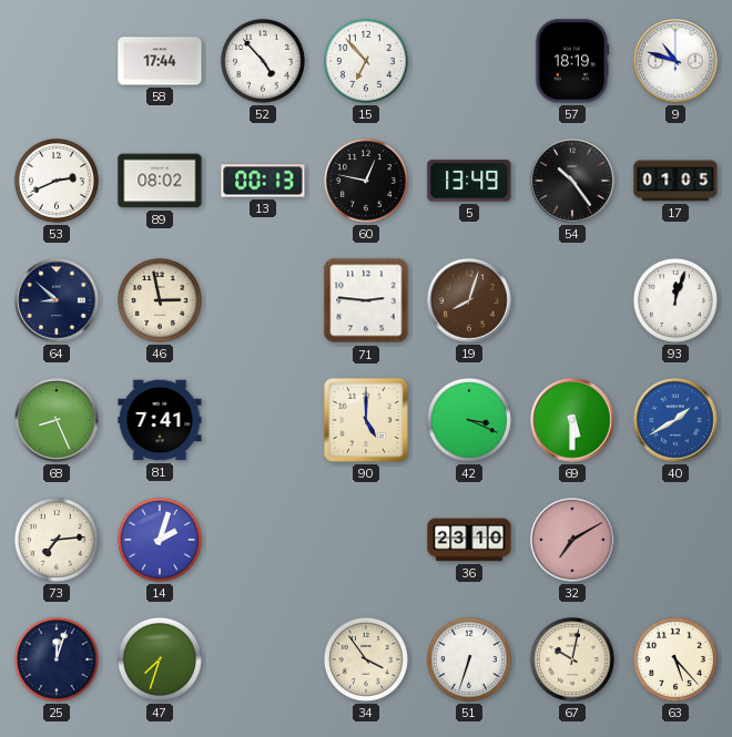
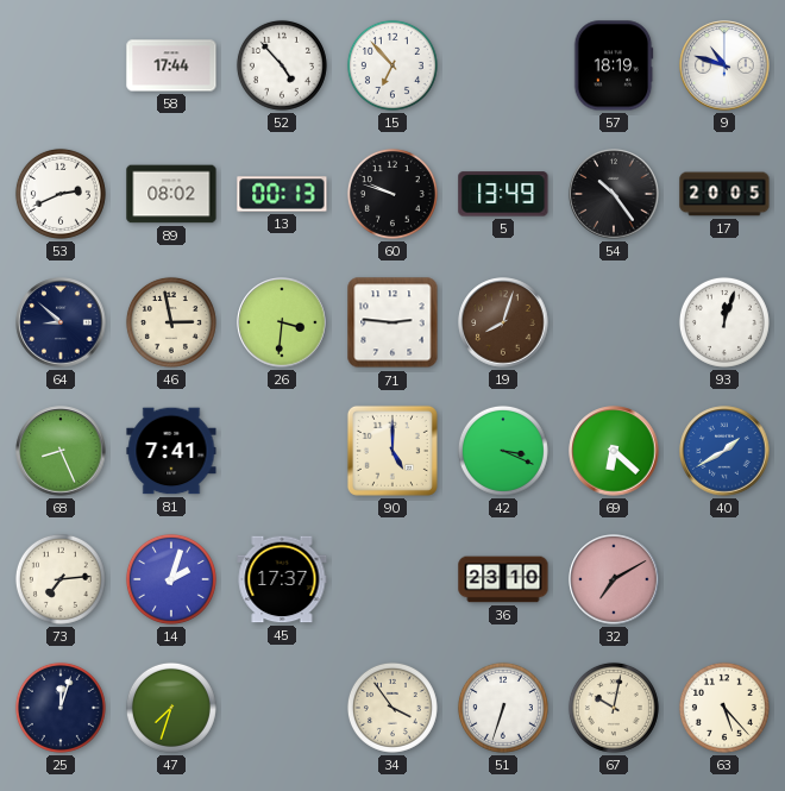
60: 12:47 -> 9:48 (392, 194)
17: 01:05 -> 20:05 (724, 194)
26: none -> 3:31 (282, 322)
69: 5:30 -> 6:22 (614, 451)
45: none -> 17:37 (282, 579)
